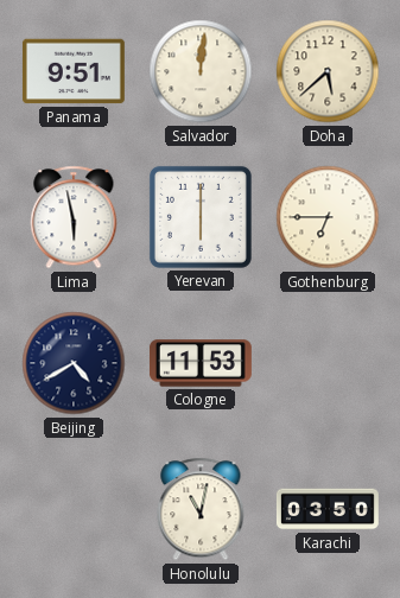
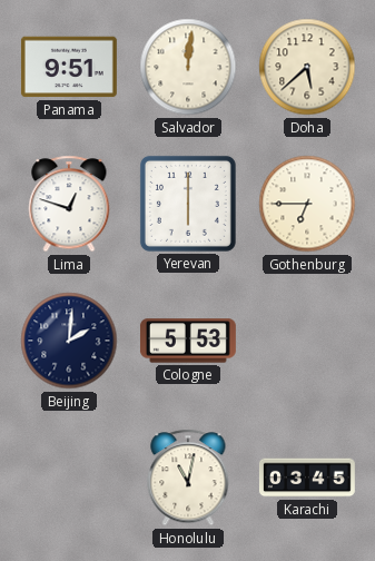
Lima: 5:58 -> 12:48 (69, 204)
Beijing: 4:40 -> 2:01 (69, 341)
Cologne: 11:53 -> 5:53 (188, 341)
Karachi: 03:50 -> 03:45 (307, 478)
